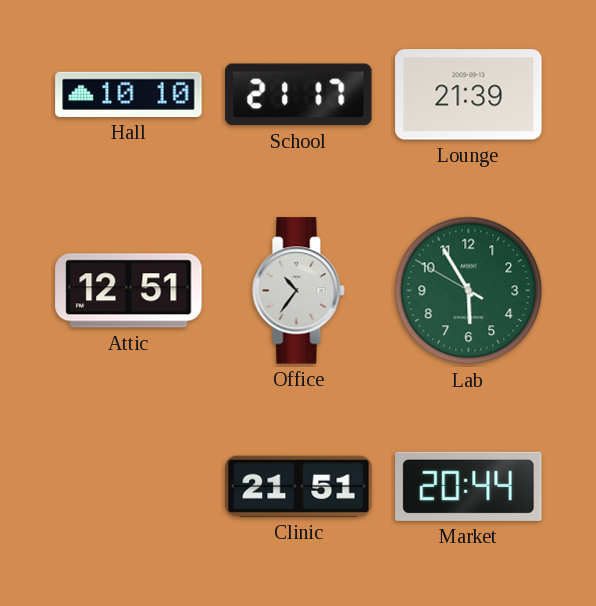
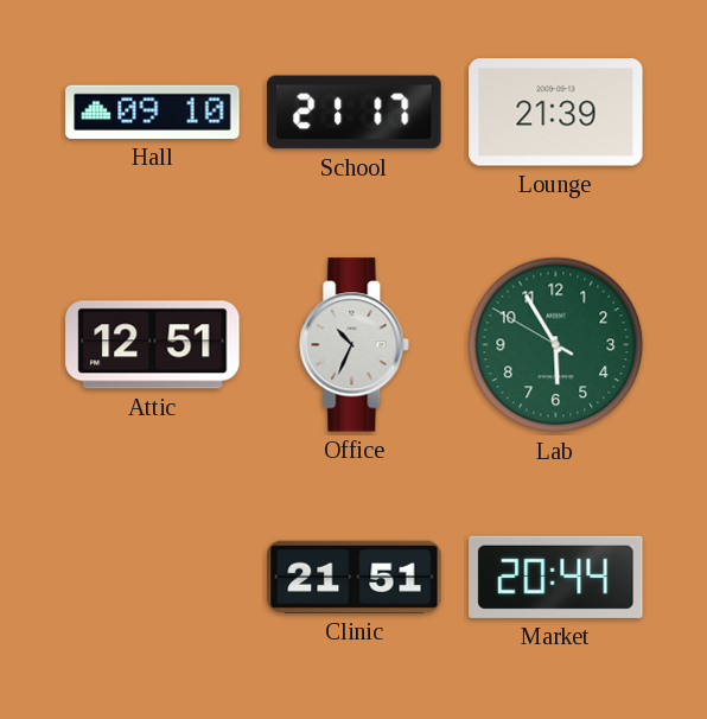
Hall: 10:10 -> 09:10 (153, 112)
Office: 10:36 -> 10:34 (355, 345)
